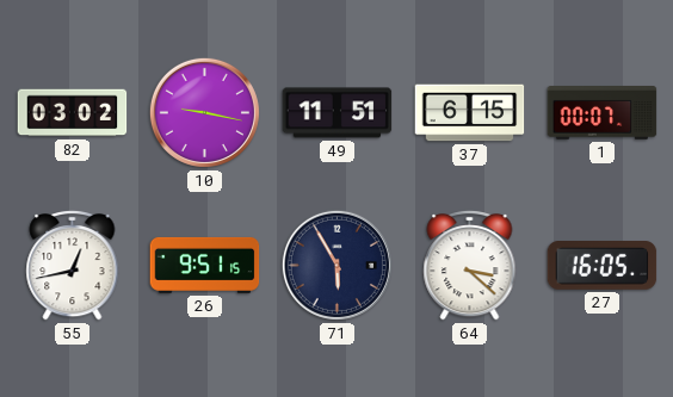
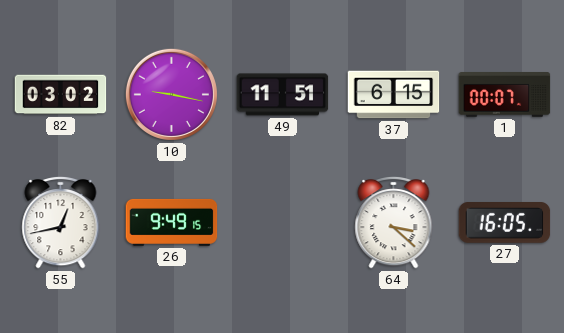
26: 9:51 -> 9:49 (172, 222)
71: 5:55 -> none (336, 265)
